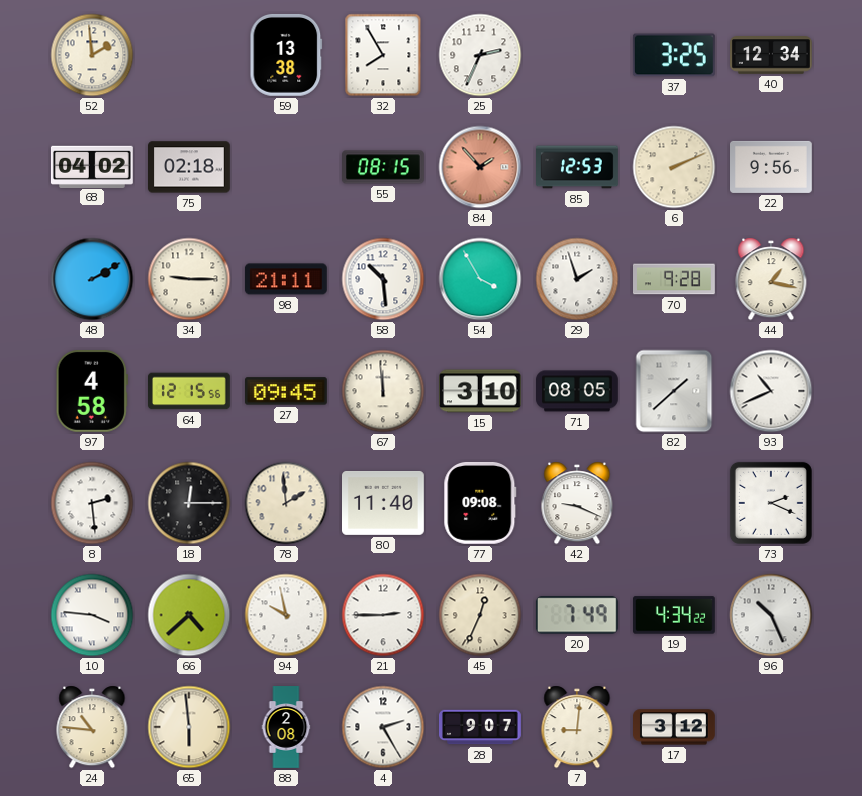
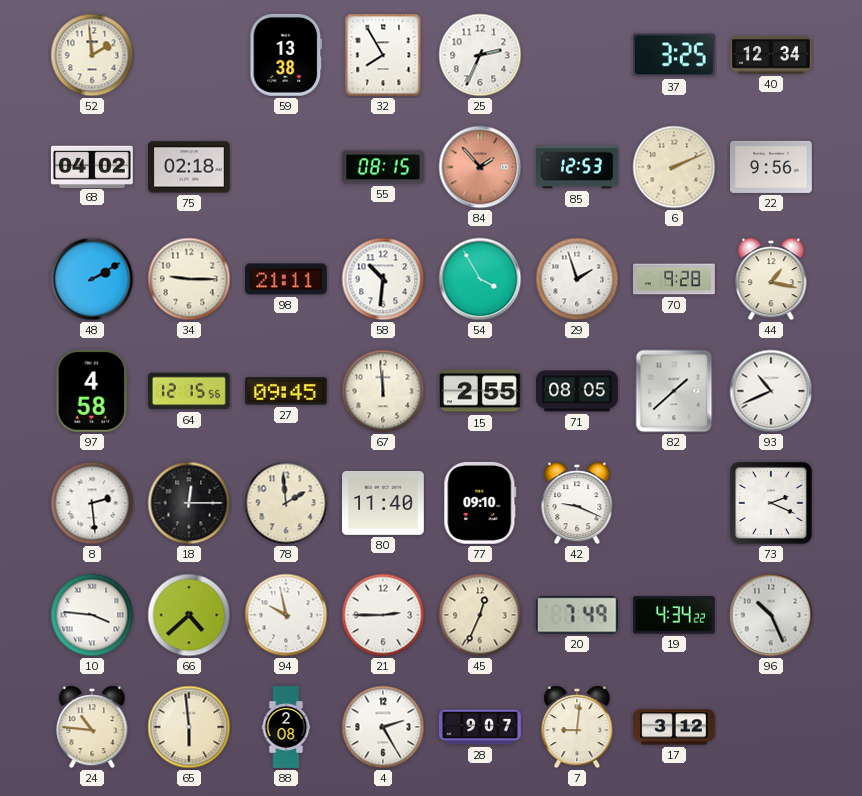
58: 10:29 -> 10:31 (383, 279)
15: 3:10 -> 2:55 (481, 391)
77: 09:08 -> 09:10 (480, 503)
